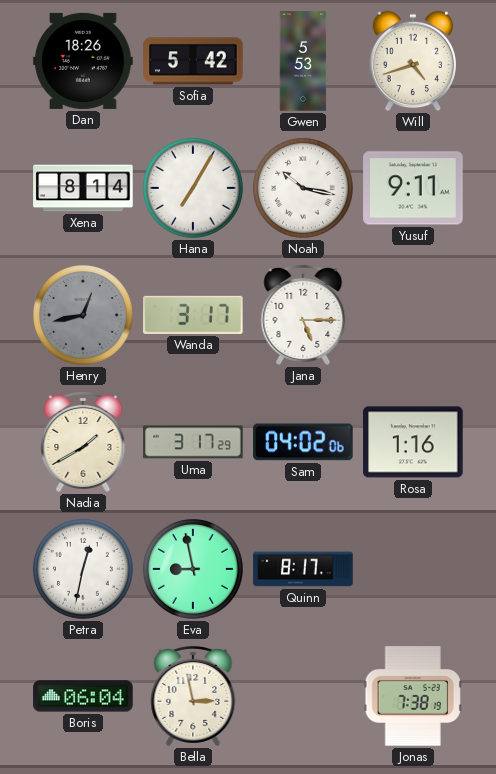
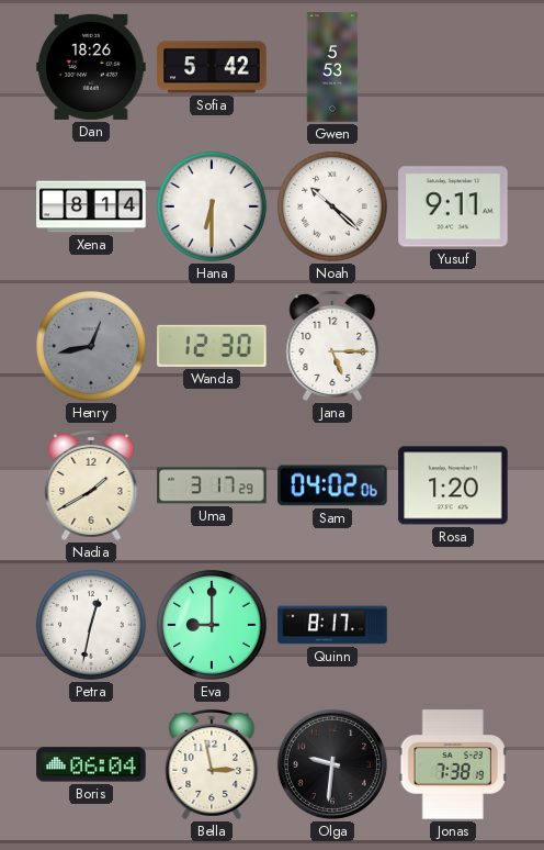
Will: 4:42 -> none (413, 61)
Hana: 7:05 -> 6:30 (212, 206)
Noah: 10:17 -> 10:22 (332, 206)
Wanda: 3:17 -> 12:30 (212, 346)
Rosa: 1:16 -> 1:20 (453, 485)
Eva: 8:58 -> 9:00 (212, 625)
Olga: none -> 9:31 (332, 764)
